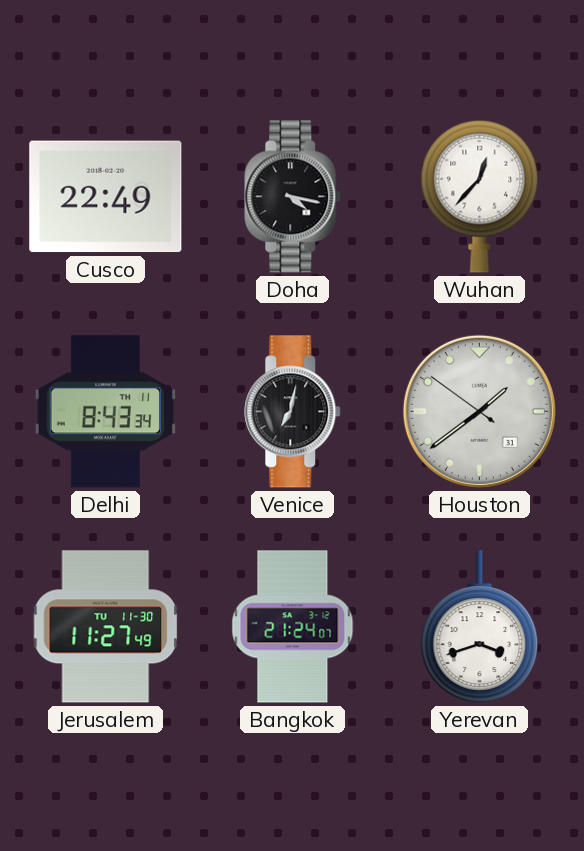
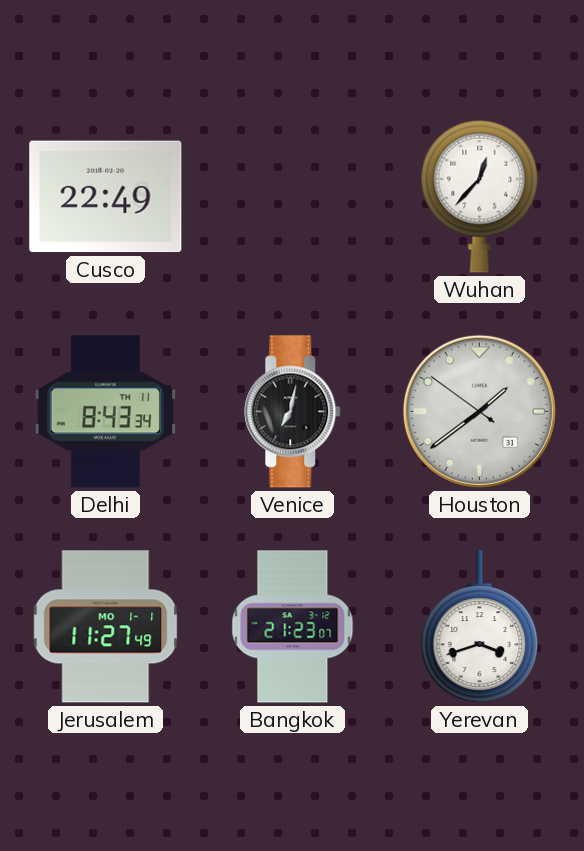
Doha: 4:17 -> none (293, 197)
Jerusalem date: TU 11-30 -> MO 1-1 (106, 627)
Bangkok: 21:24 -> 21:23 (293, 627)
